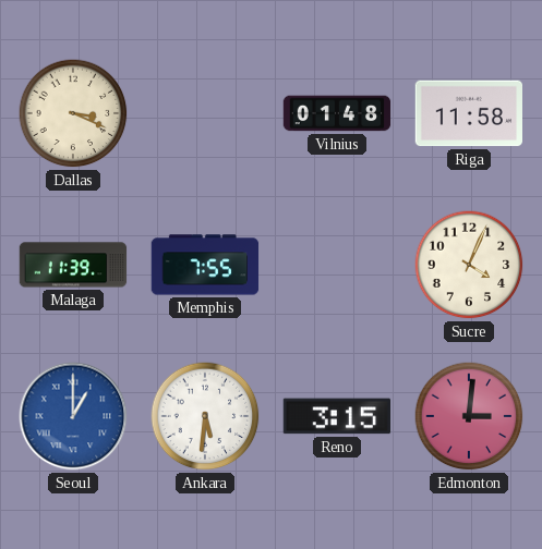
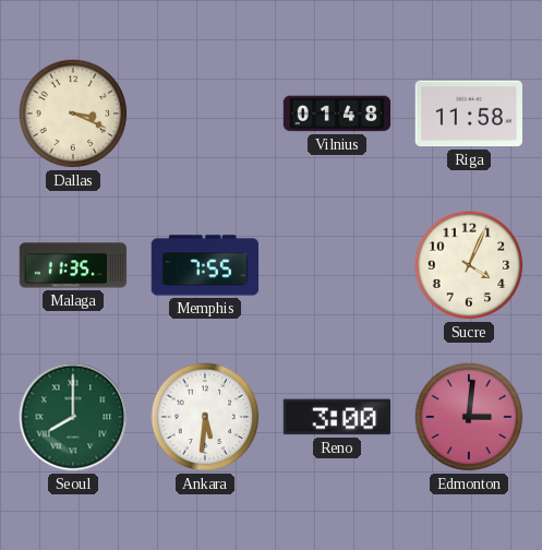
Malaga: 11:39 -> 11:35 (73, 265)
Seoul: 1:00 -> 8:00 (73, 417)
Seoul dial: blue -> green (73, 417)
Reno: 3:15 -> 3:00 (337, 417)
